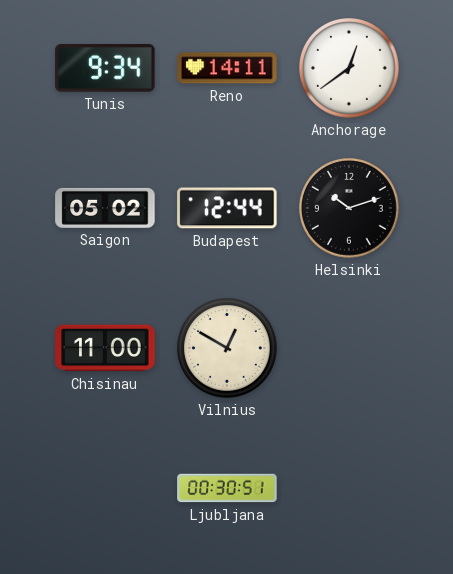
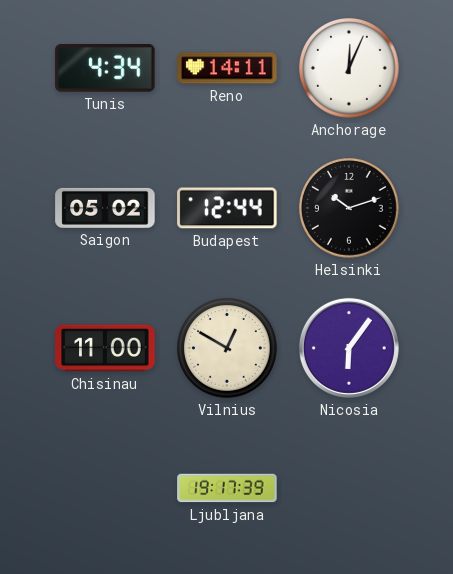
Tunis: 9:34 -> 4:34 (105, 68)
Anchorage: 12:39 -> 12:04 (350, 69)
Nicosia: none -> 6:06 (349, 348)
Ljubljana: 00:30 -> 19:17 (227, 488)
